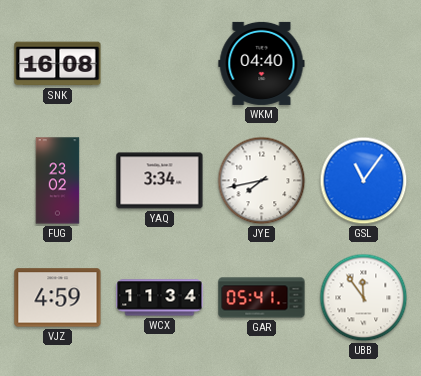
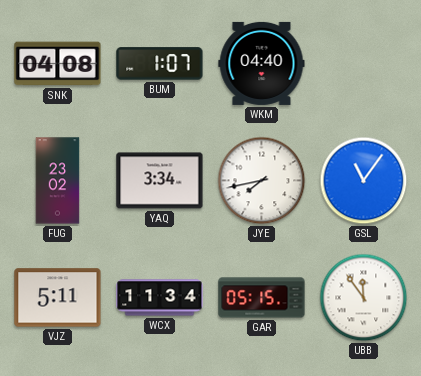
SNK: 16:08 -> 04:08 (58, 64)
BUM: none -> 1:07 (160, 64)
VJZ: 4:59 -> 5:11 (58, 298)
GAR: 05:41 -> 05:15 (262, 298)
